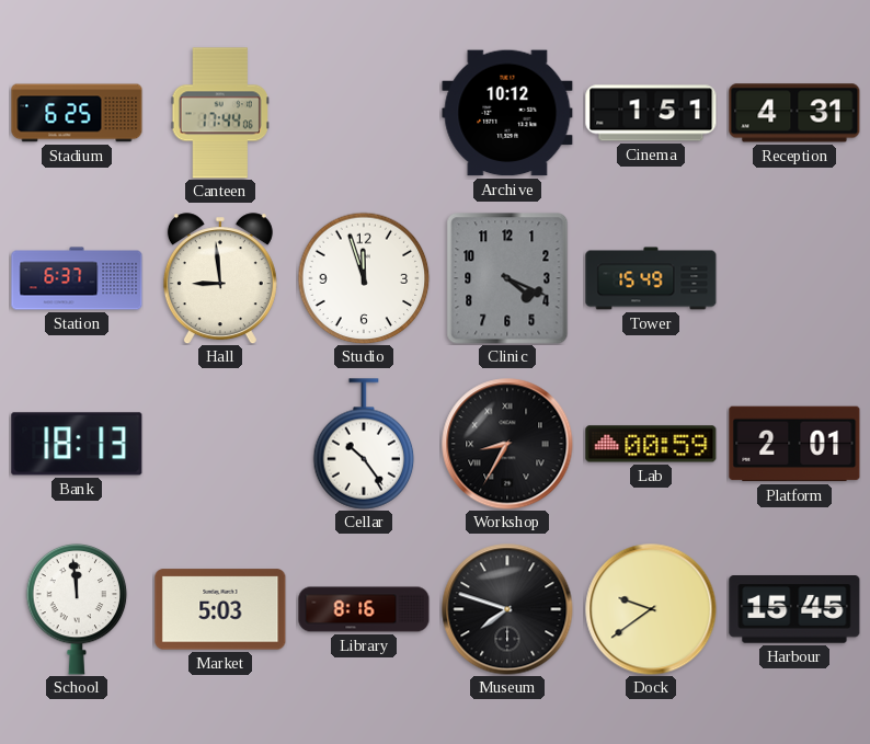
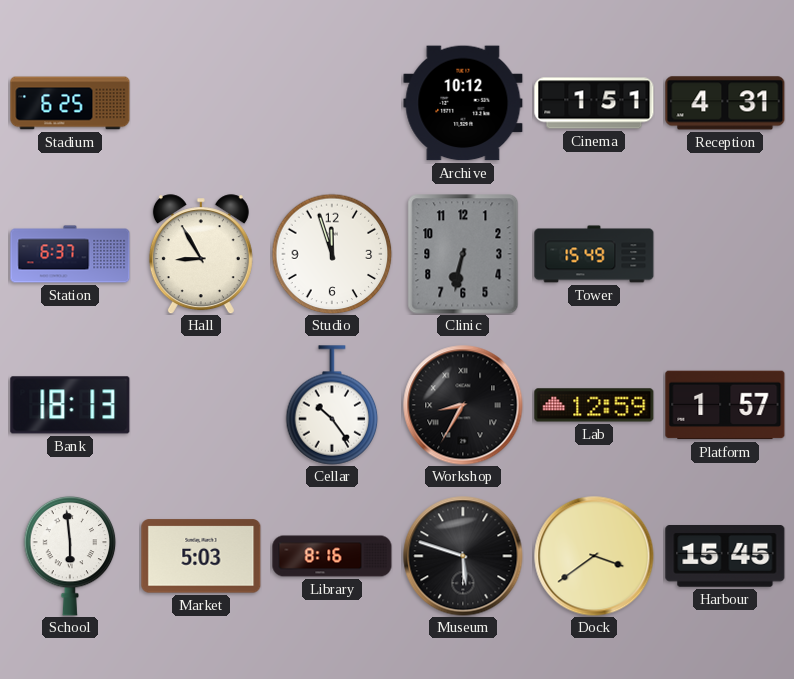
Canteen: 17:44 -> none (220, 113)
Hall: 8:59 -> 8:55 (201, 254)
Clinic: 4:19 -> 6:32 (463, 254)
Lab: 00:59 -> 12:59 (594, 405)
Platform: 2:01 -> 1:57 (725, 405)
School: 11:59 -> 5:59 (70, 556)
Museum: 7:48 -> 5:48 (463, 556)
Dock: 9:39 -> 3:39 (594, 556)
